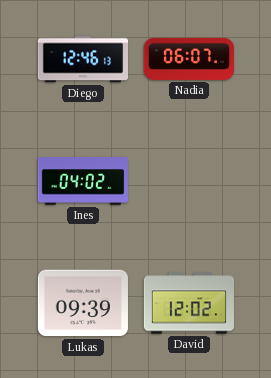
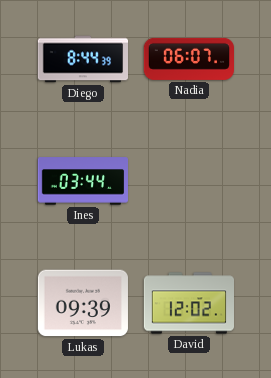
Diego: 12:46 -> 8:44 (82, 59)
Ines: 04:02 -> 03:44 (82, 181)
